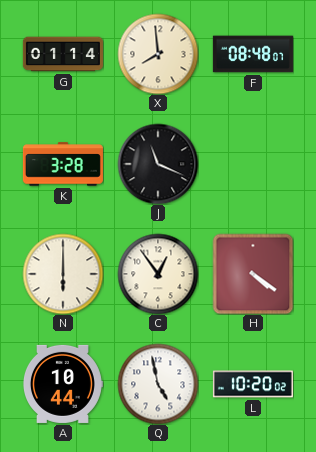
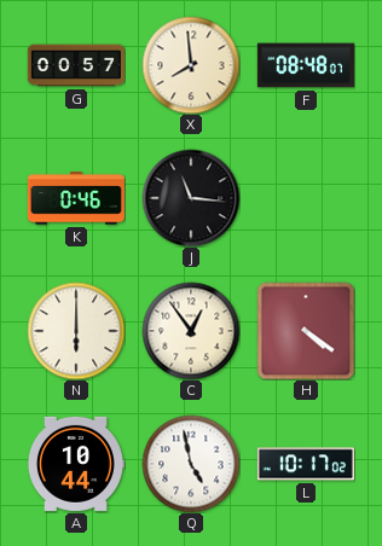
G: 01:14 -> 00:57 (76, 65)
K: 3:28 -> 0:46 (76, 198)
J: 11:19 -> 11:16 (191, 198)
L: 10:20 -> 10:17 (306, 464)
